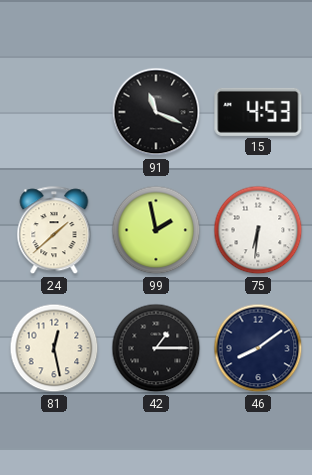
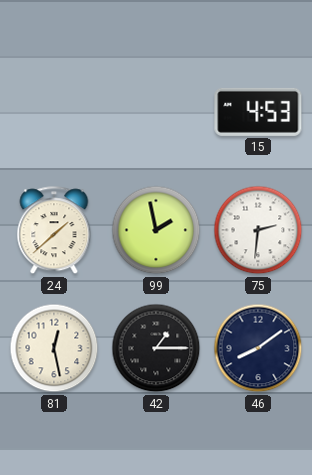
91: 11:19 -> none (156, 112)
75: 6:31 -> 2:31 (258, 230)
